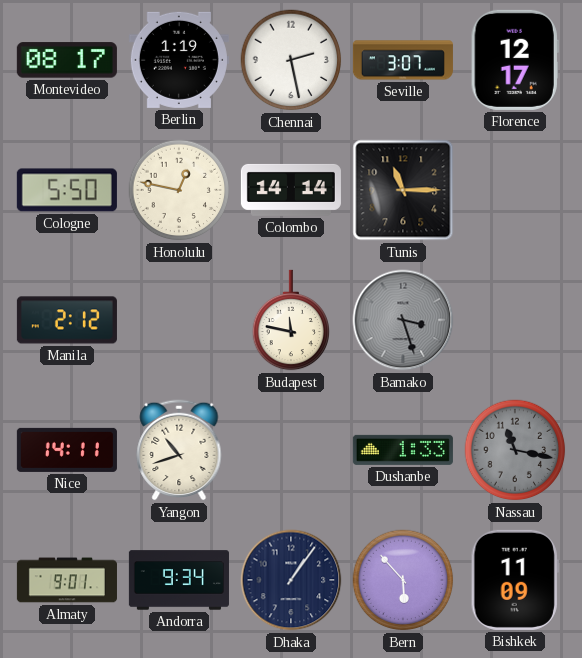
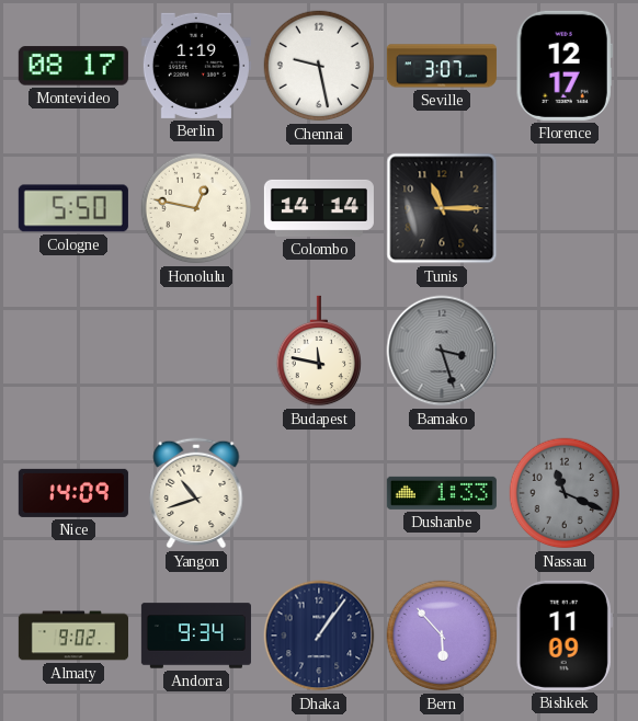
Chennai: 2:28 -> 9:28 (319, 66)
Manila: 2:12 -> none (67, 320)
Nice: 14:11 -> 14:09 (73, 493)
Nassau: 11:17 -> 11:19 (565, 493)
Almaty: 9:01 -> 9:02 (73, 636)
